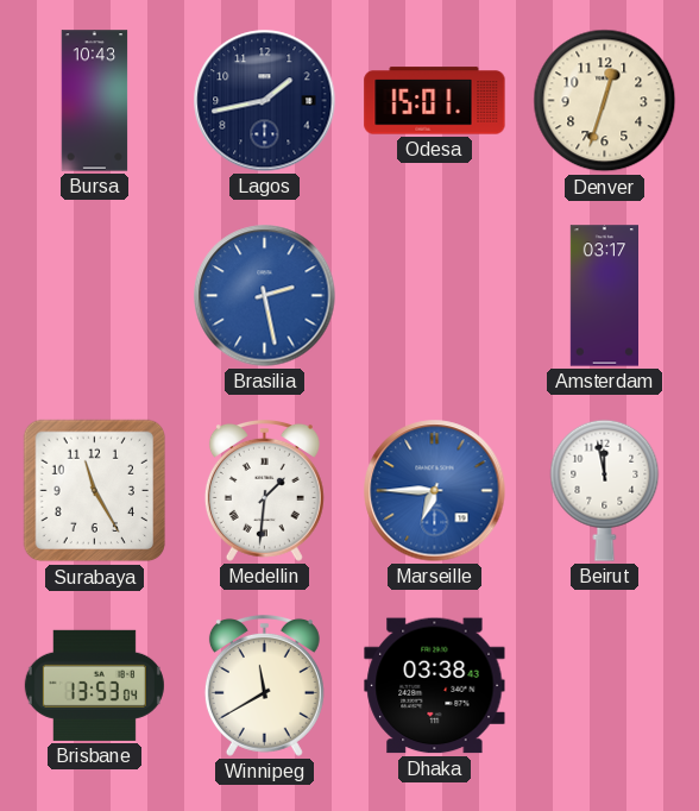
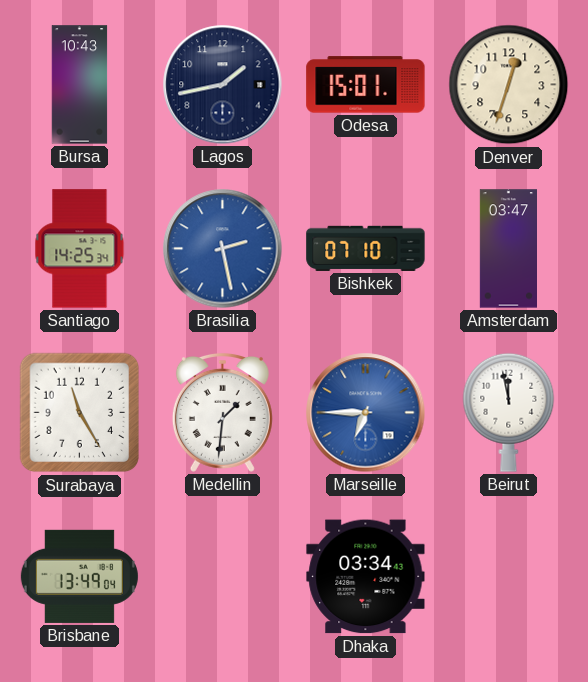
Santiago: none -> 14:25 (80, 249)
Bishkek: none -> 07:10 (366, 248)
Amsterdam: 03:17 -> 03:47 (509, 249)
Brisbane: 13:53 -> 13:49 (79, 576)
Winnipeg: 11:40 -> none (264, 685)
Dhaka: 03:38 -> 03:34 (366, 577)
